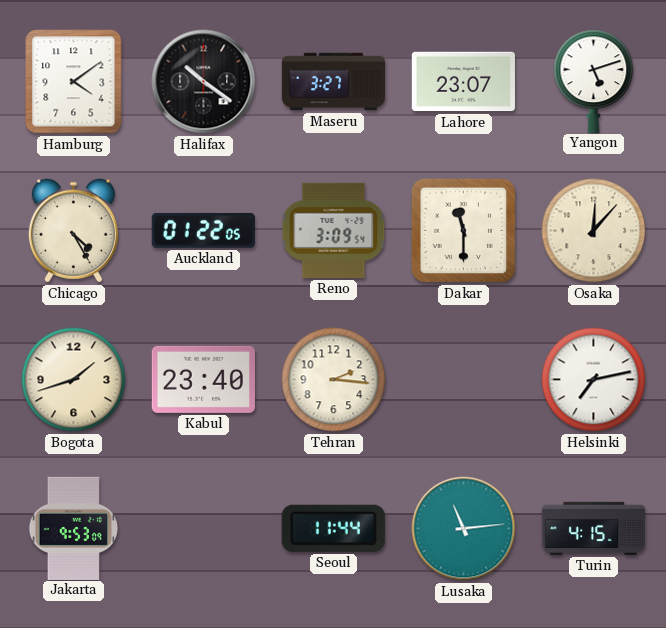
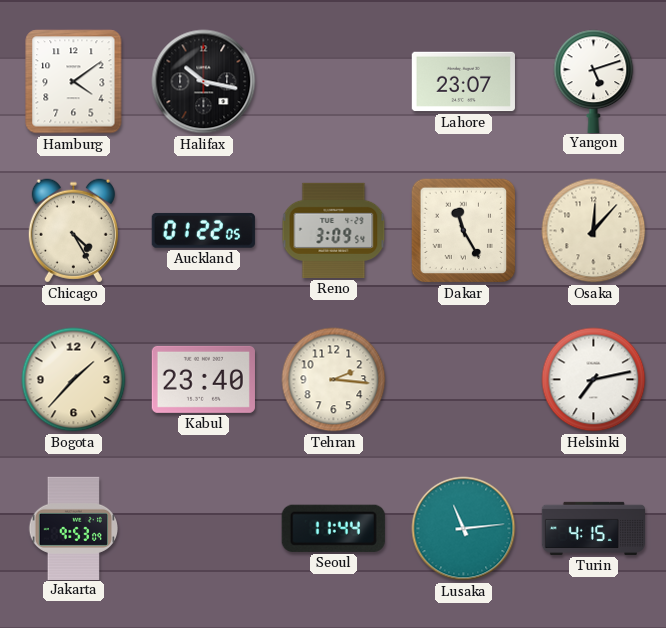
Halifax: 10:21 -> 10:17 (204, 82)
Maseru: 3:27 -> none (334, 82)
Dakar: 11:30 -> 11:25 (464, 231)
Bogota: 1:42 -> 1:37 (74, 380)
